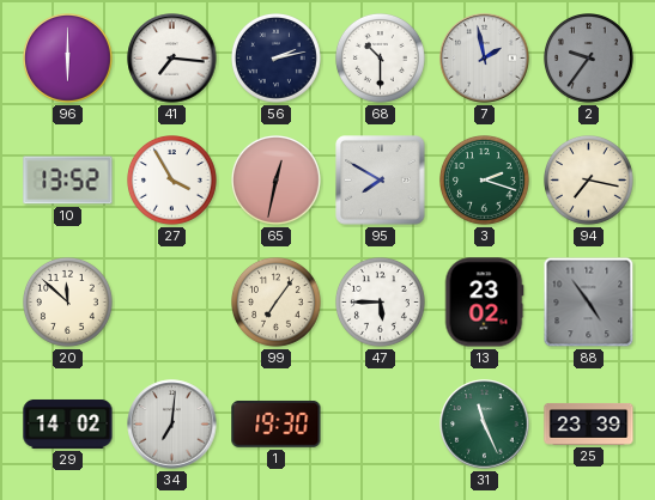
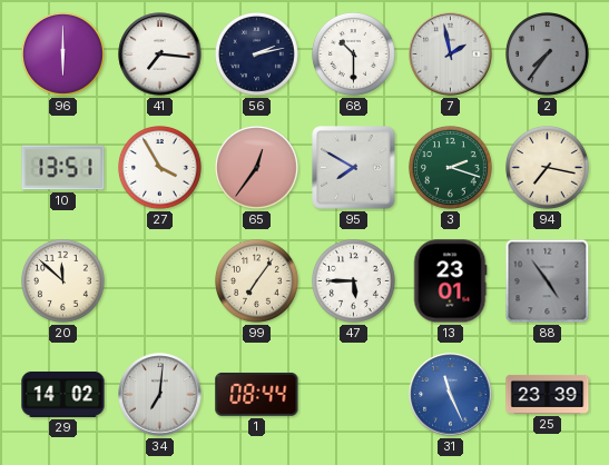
2: 9:36 -> 7:36 (548, 55)
10: 13:52 -> 13:51 (63, 168)
65: 12:32 -> 12:36 (257, 168)
13: 23:02 -> 23:01 (450, 281)
1: 19:30 -> 08:44 (257, 395)
31 dial: green -> blue (451, 395)
